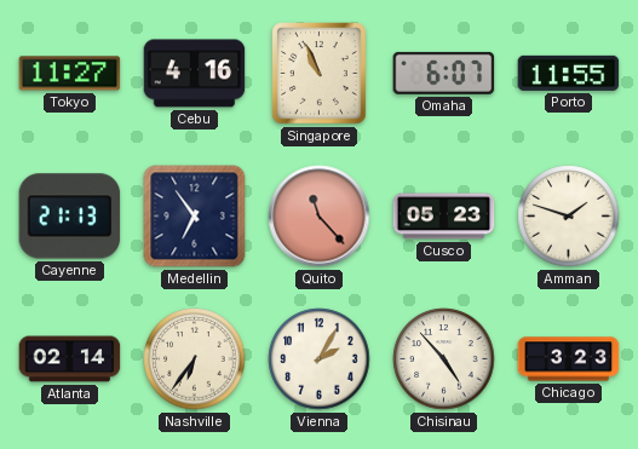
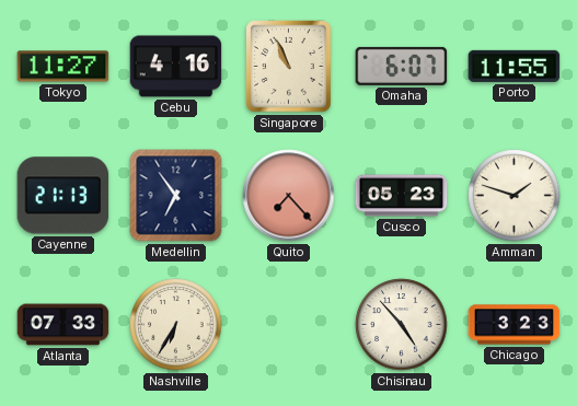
Quito: 11:23 -> 7:23 (289, 196)
Atlanta: 02:14 -> 07:33 (64, 325)
Nashville: 6:36 -> 6:35 (176, 325)
Vienna: 2:05 -> none (320, 359)
